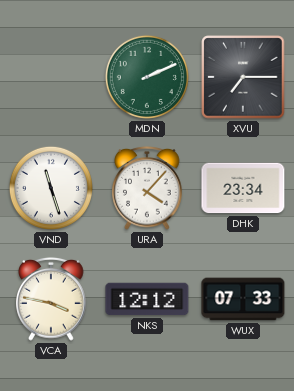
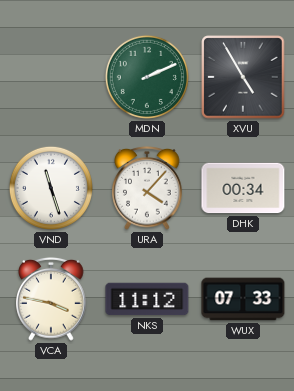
XVU: 7:15 -> 4:55 (243, 77)
DHK: 23:34 -> 00:34 (243, 188)
NKS: 12:12 -> 11:12 (147, 299)
